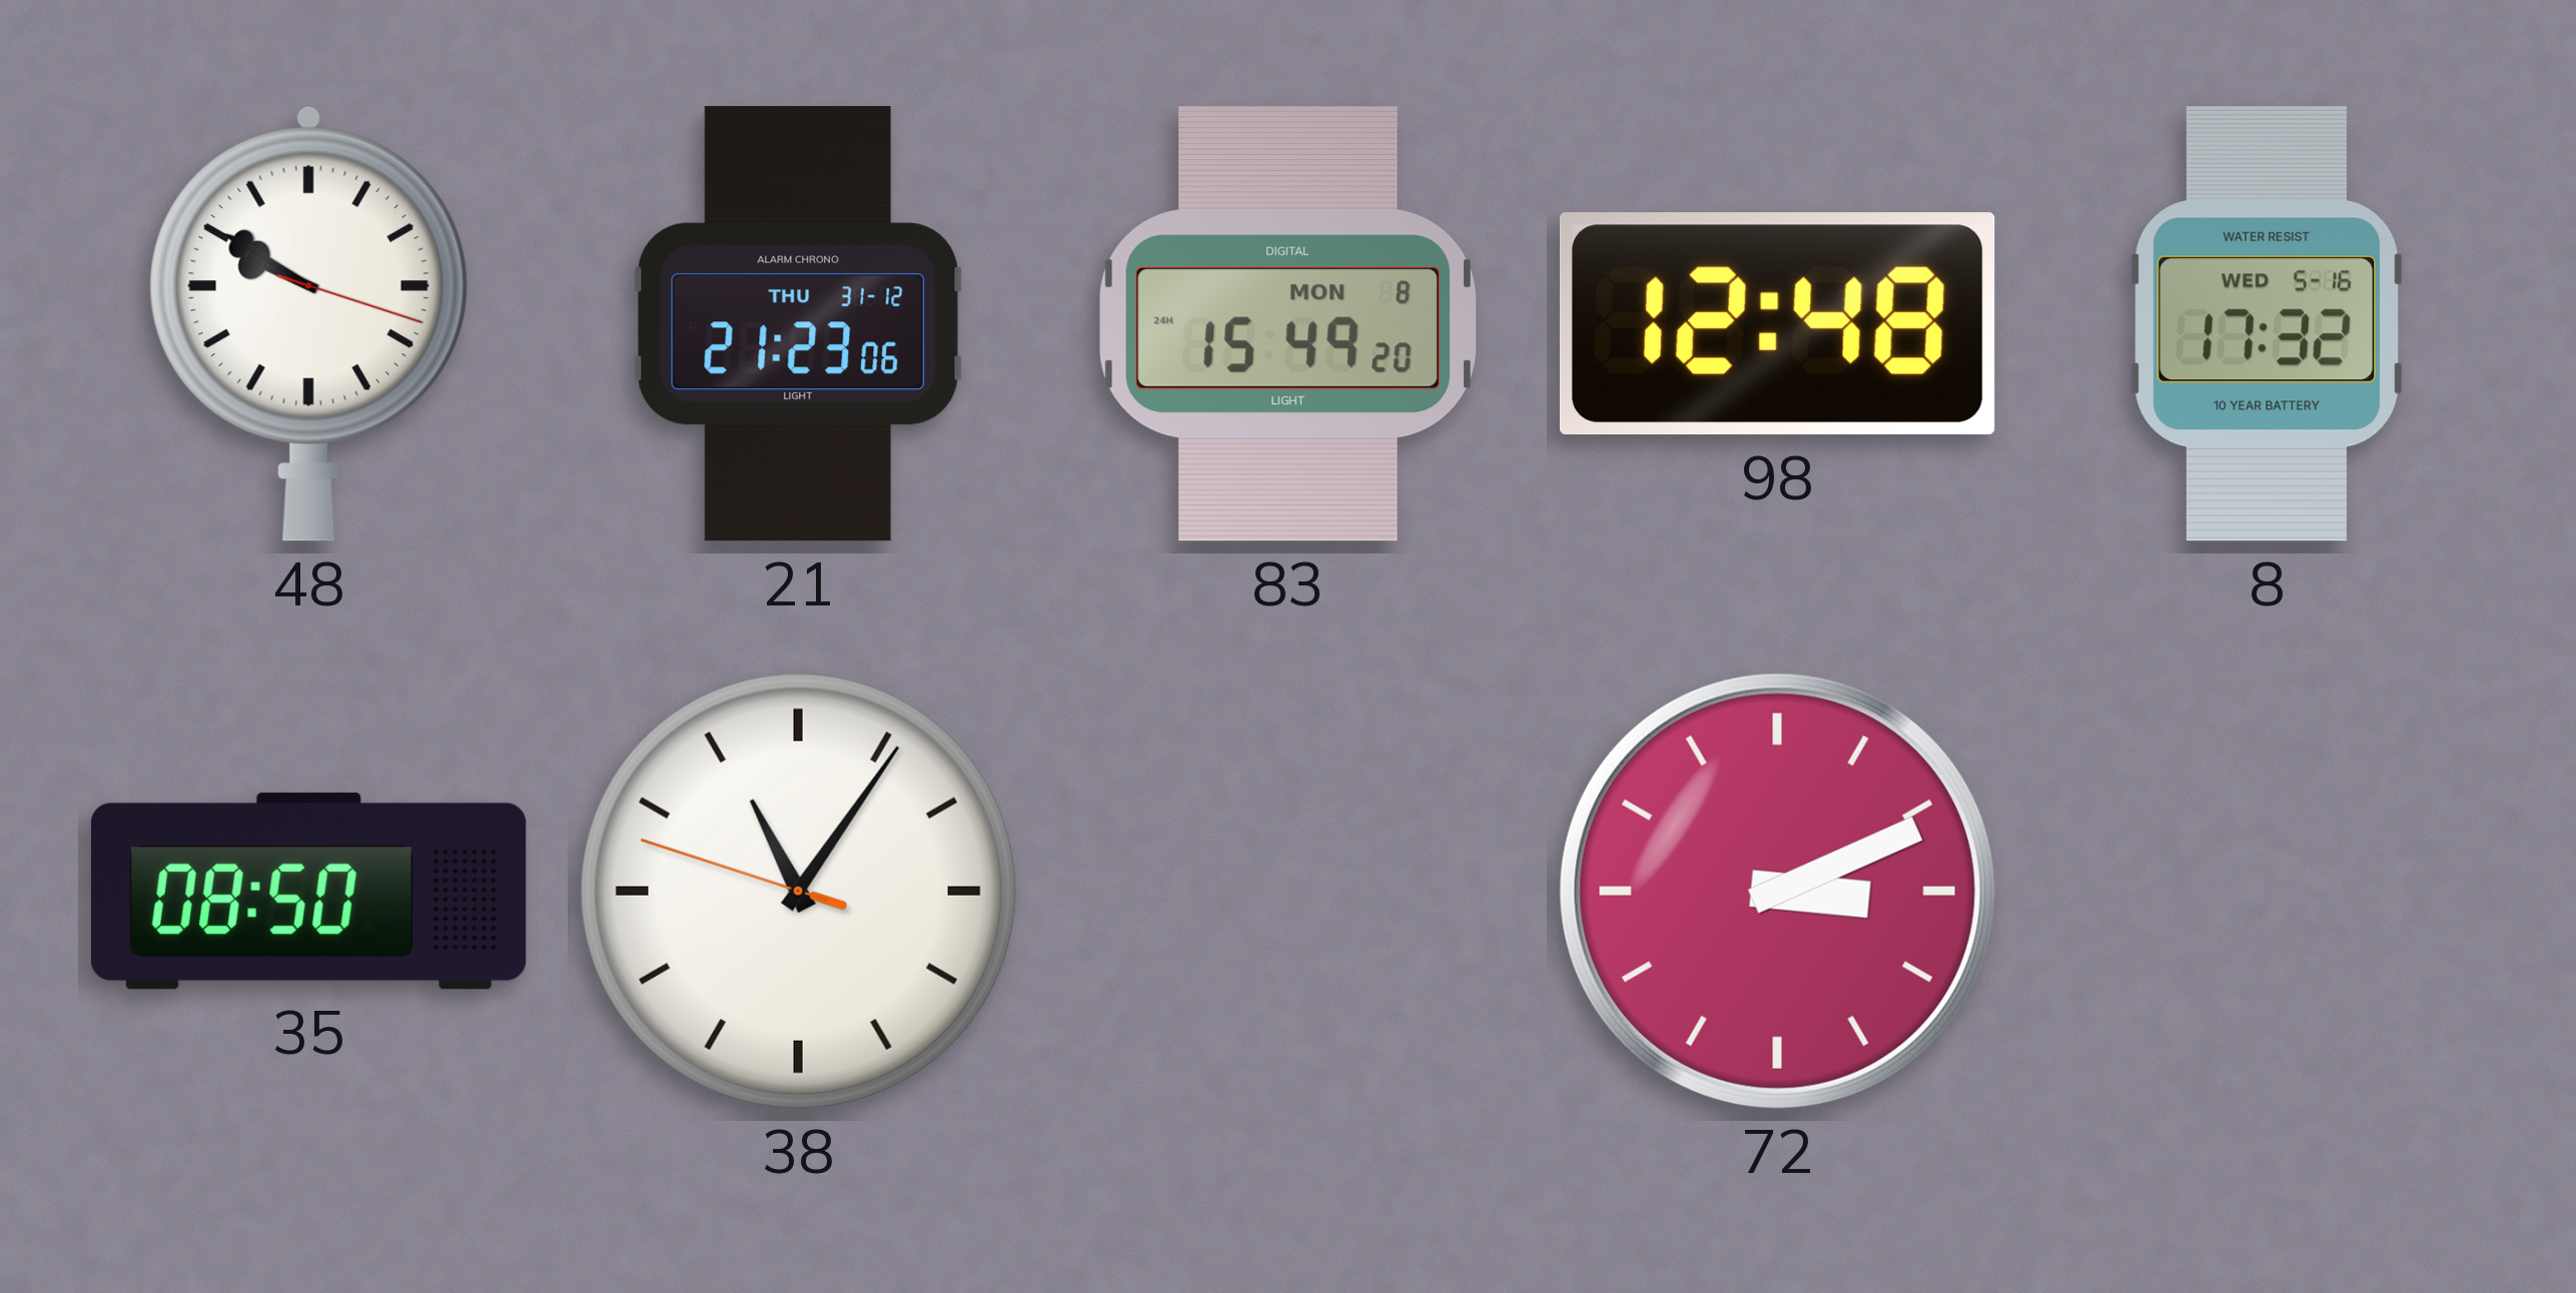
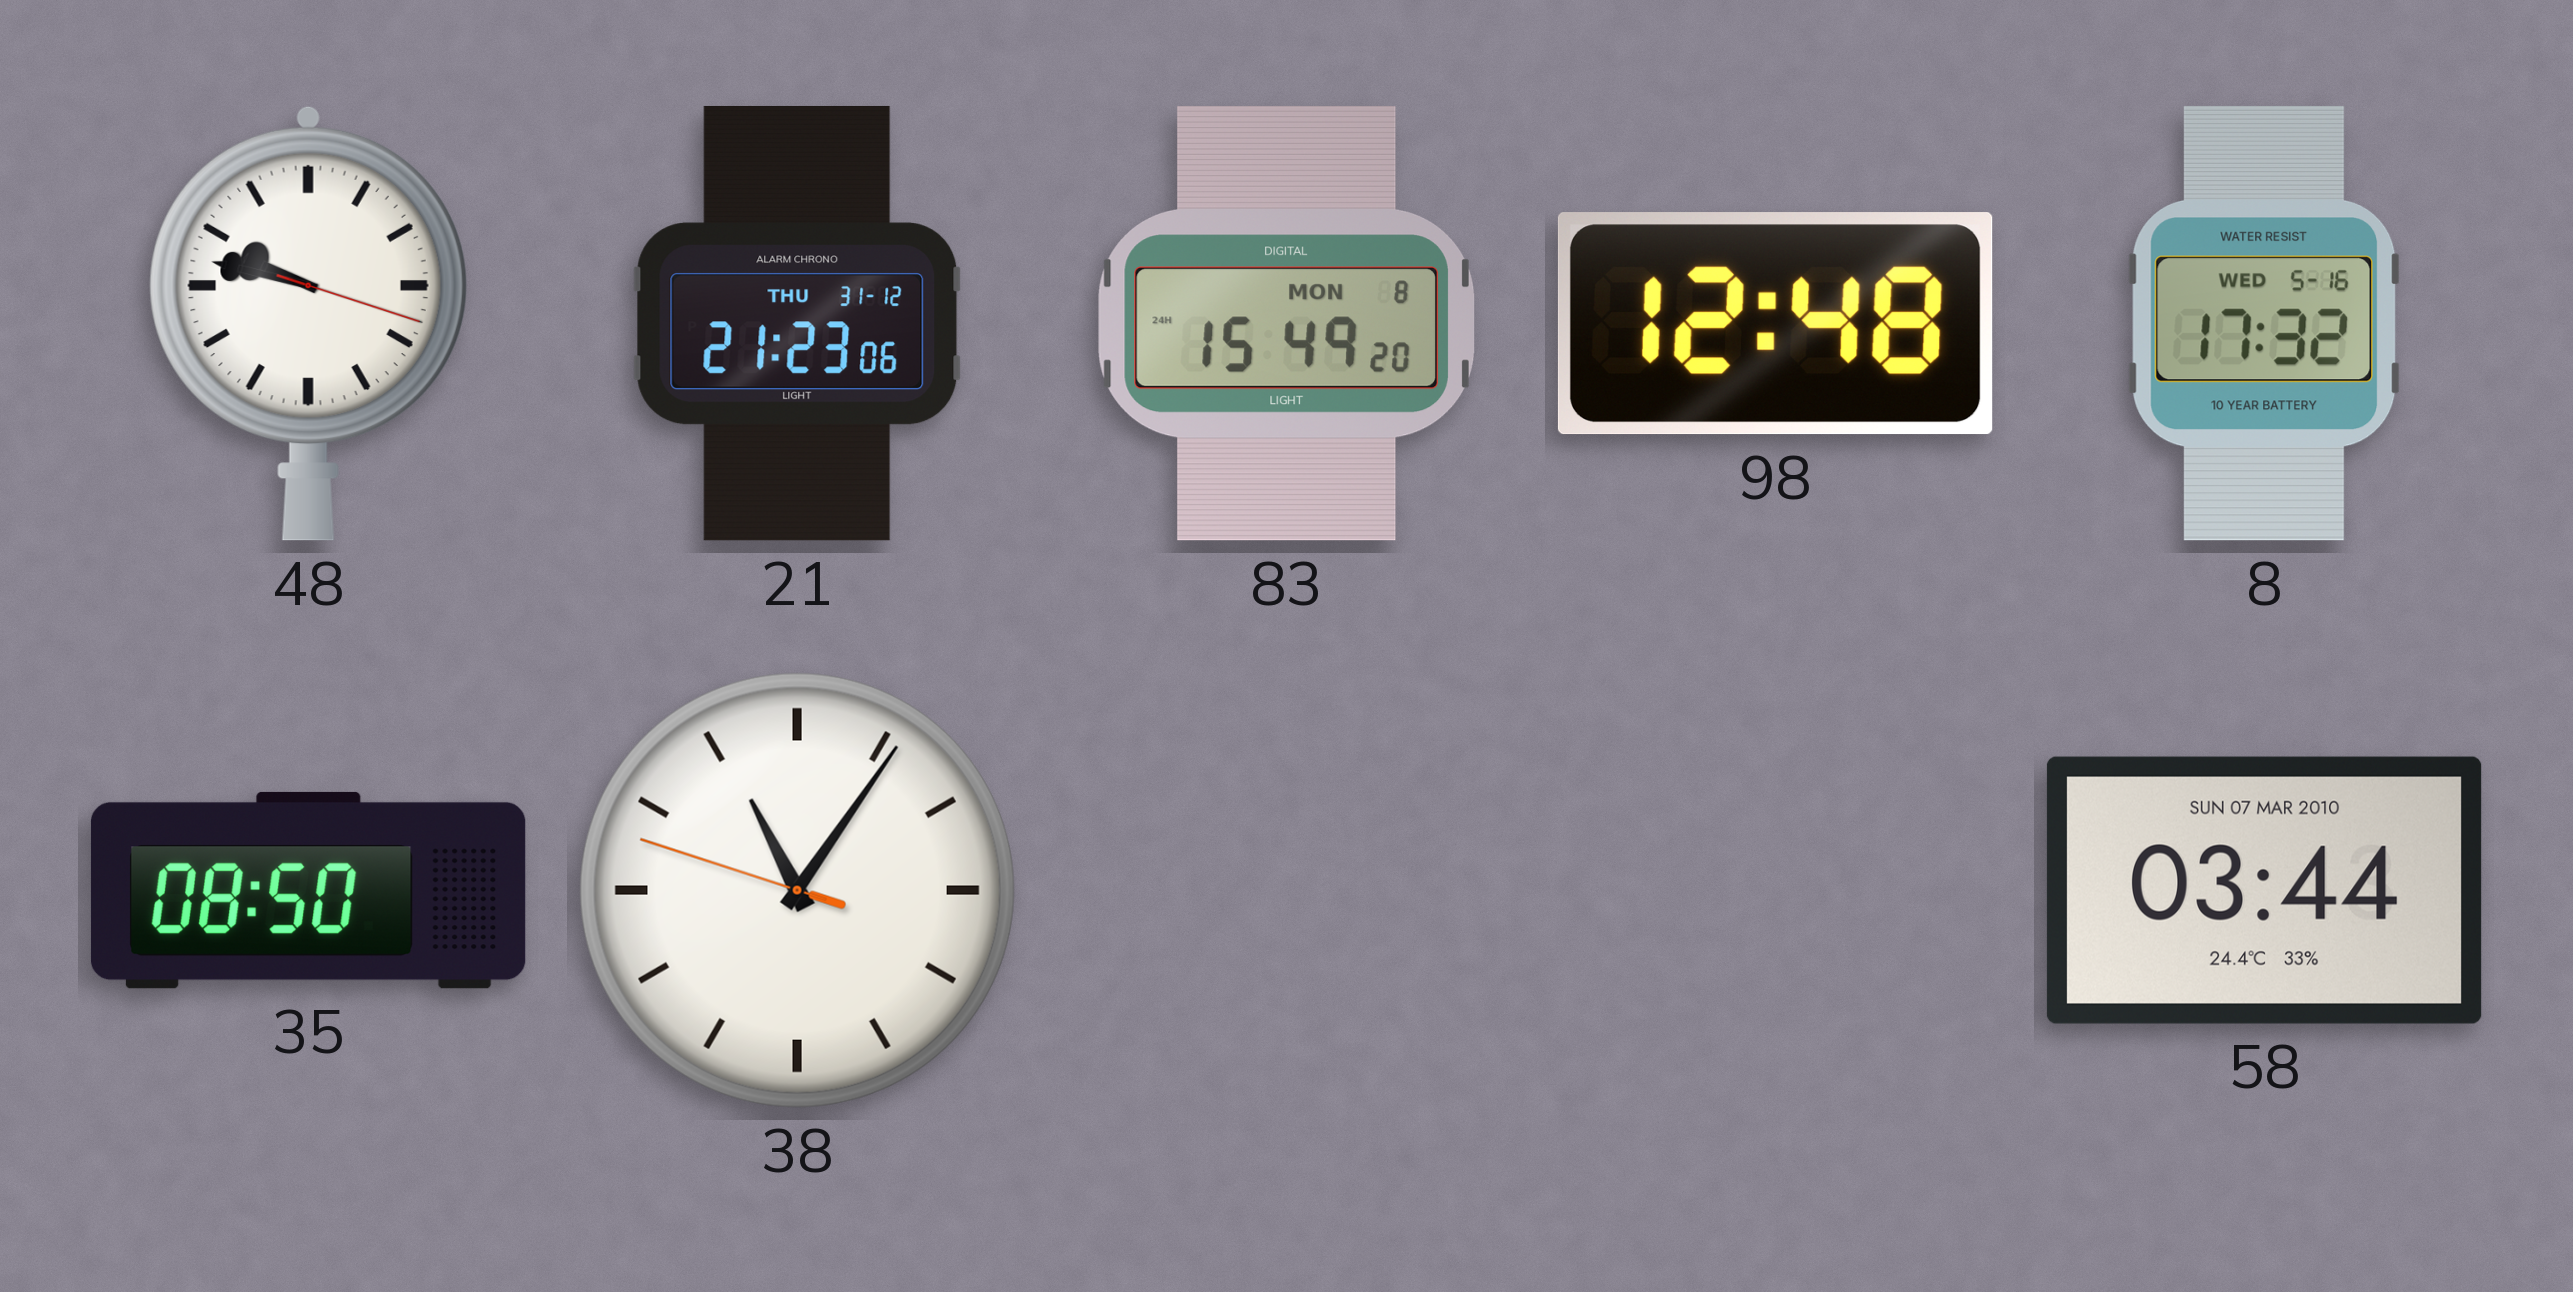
48: 9:50 -> 9:47 (308, 323)
72: 3:11 -> none (1777, 891)
58: none -> 03:44 (2264, 890)
